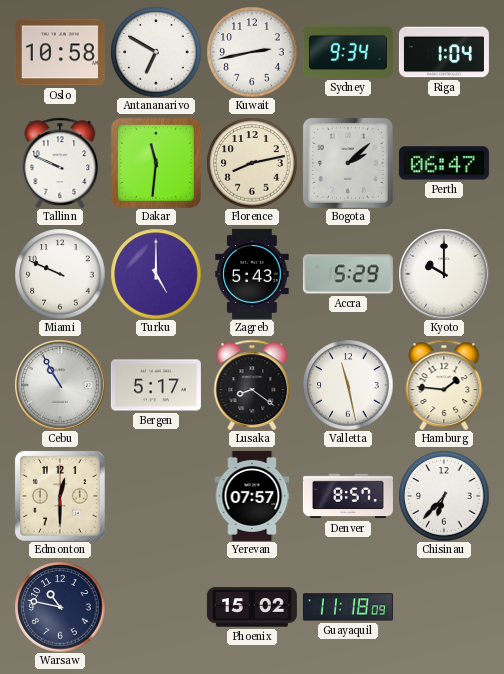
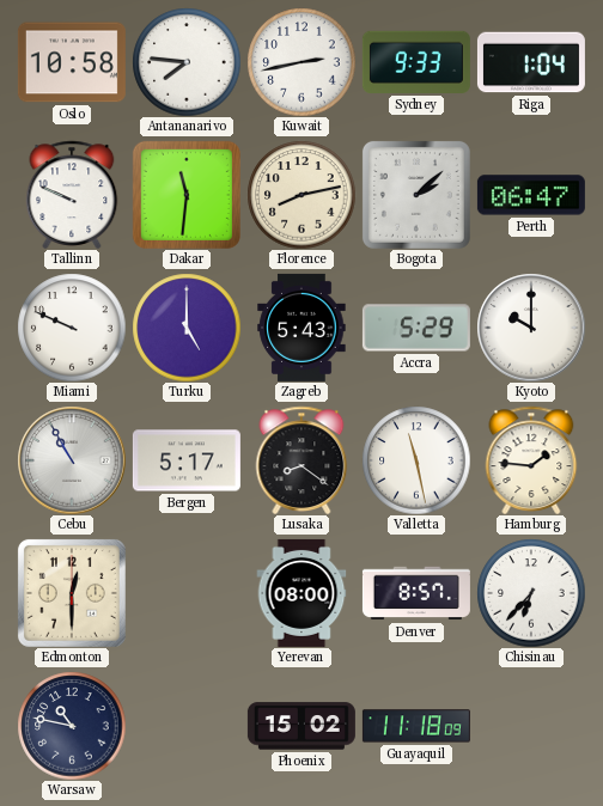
Antananarivo: 6:50 -> 7:46 (187, 62)
Sydney: 9:34 -> 9:33 (416, 62)
Yerevan: 07:57 -> 08:00 (301, 593)
